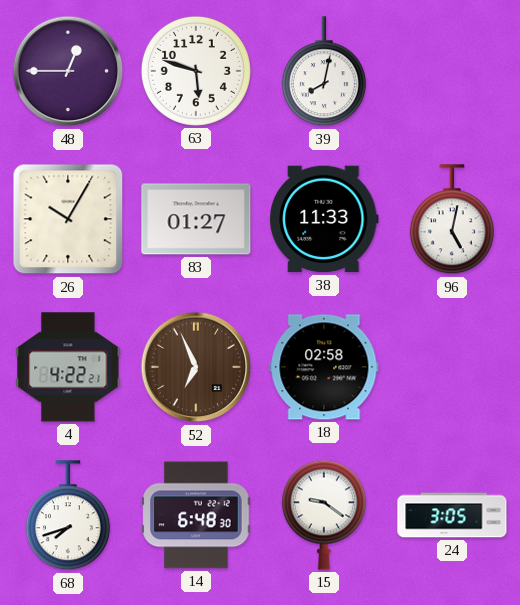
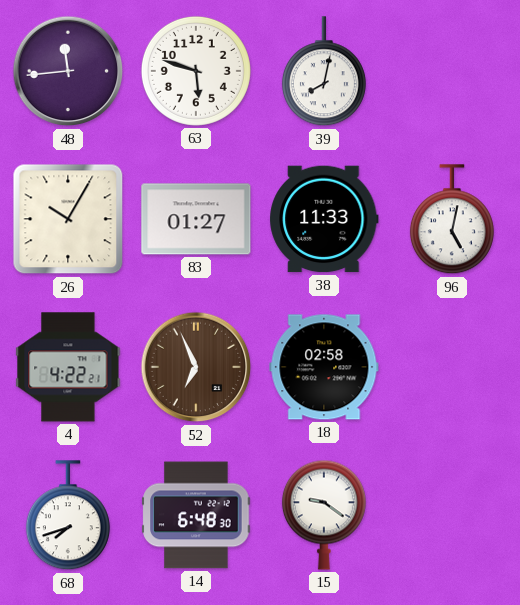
48: 12:45 -> 11:44 (68, 71)
24: 3:05 -> none (452, 515)
